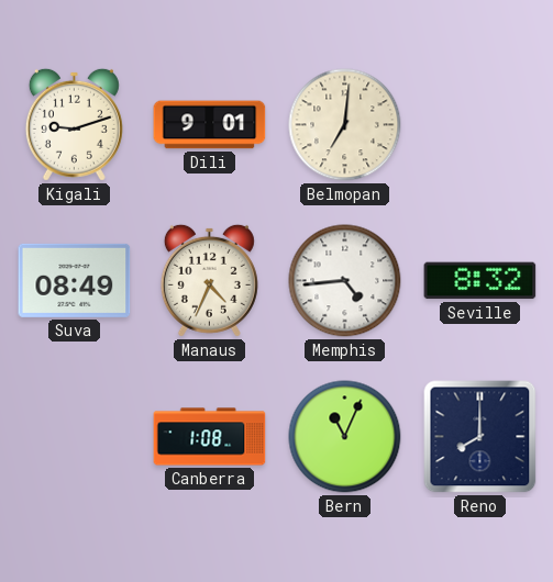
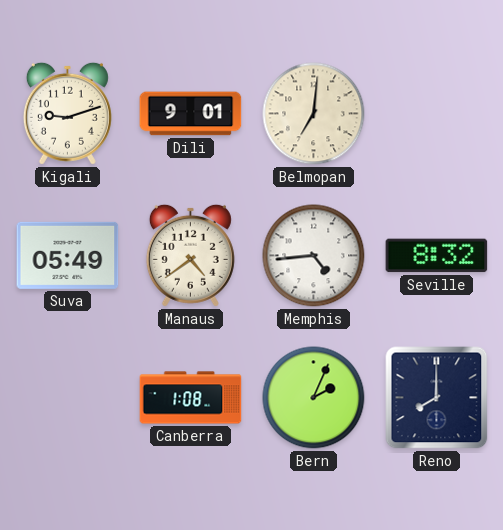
Suva: 08:49 -> 05:49 (68, 255)
Manaus: 4:34 -> 4:39 (190, 255)
Bern: 11:04 -> 2:04 (314, 398)
